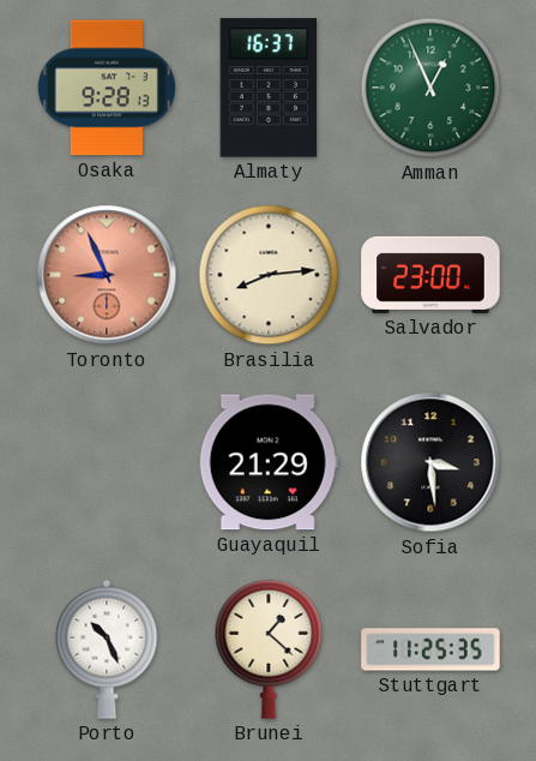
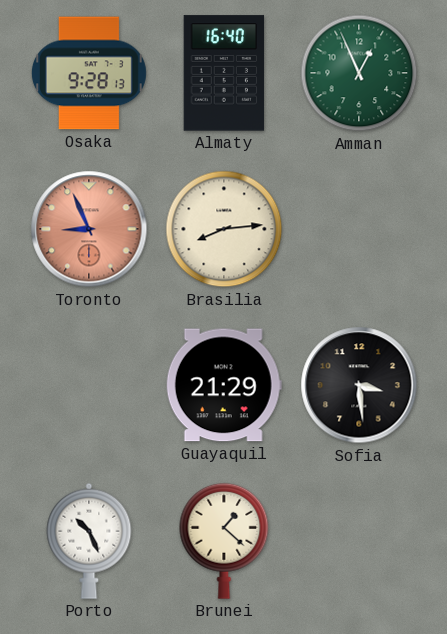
Almaty: 16:37 -> 16:40 (224, 73)
Salvador: 23:00 -> none (430, 275)
Stuttgart: 11:25 -> none (430, 649)
